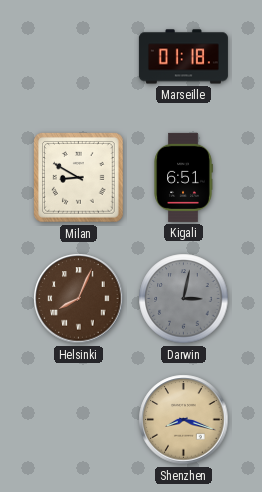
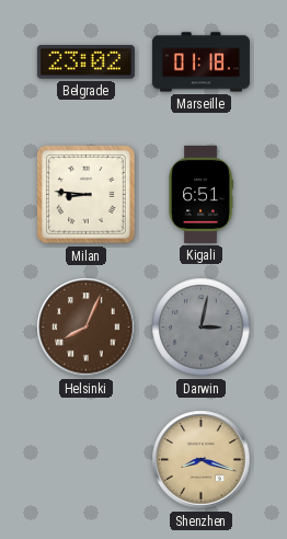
Belgrade: none -> 23:02 (85, 62)
Milan: 8:50 -> 8:46 (87, 195)
